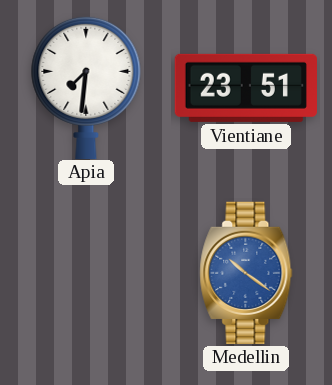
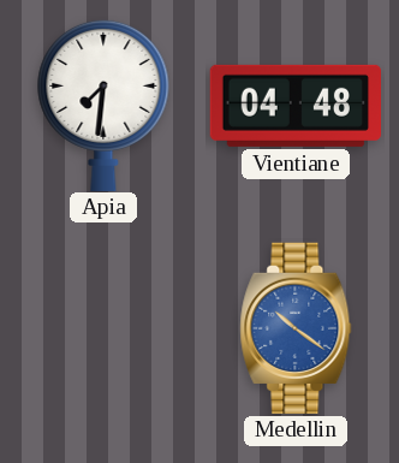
Vientiane: 23:51 -> 04:48 (294, 106)
